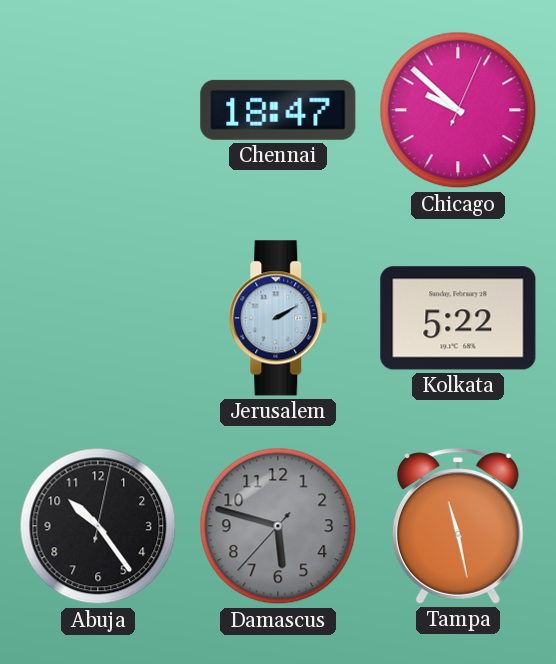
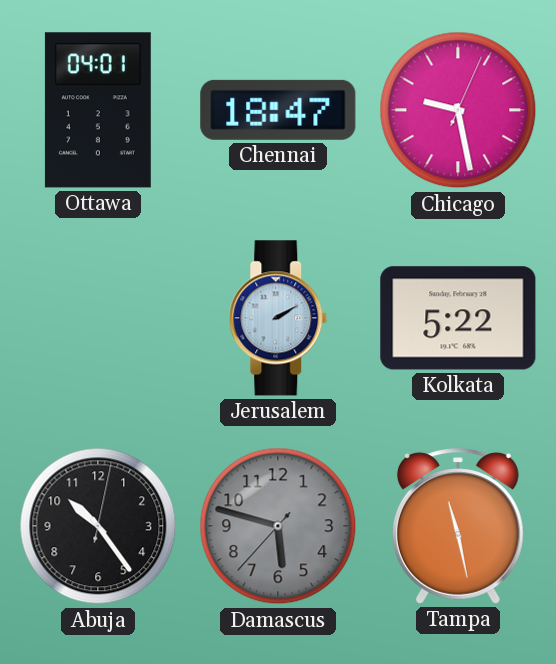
Ottawa: none -> 04:01 (98, 110)
Chicago: 9:52 -> 9:28 (458, 110)
